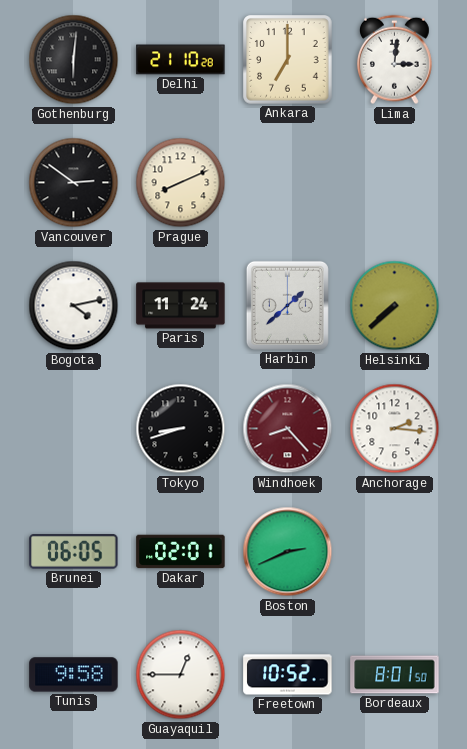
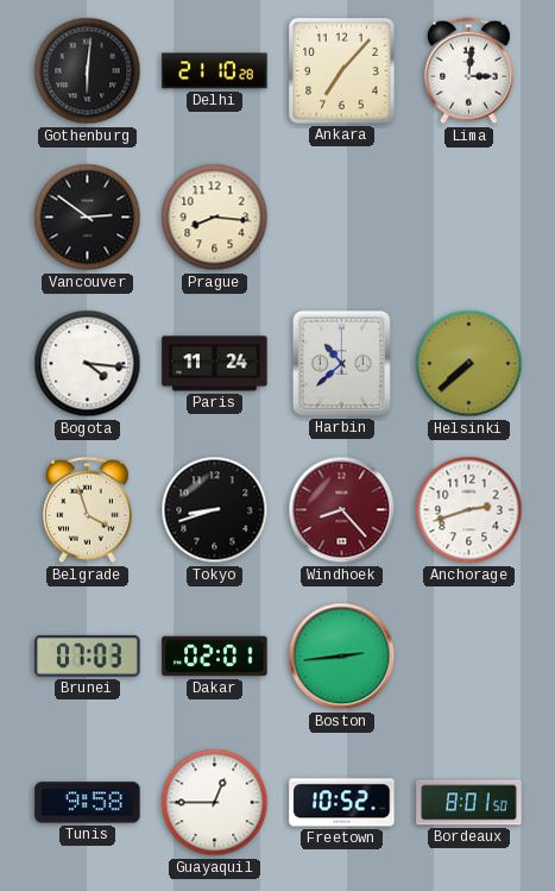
Ankara: 7:00 -> 7:07 (342, 71)
Prague: 8:11 -> 8:16 (215, 218)
Bogota: 4:13 -> 4:16 (88, 364)
Harbin: 1:38 -> 10:38 (341, 363)
Belgrade: none -> 3:57 (87, 510)
Anchorage: 2:16 -> 2:42 (469, 510)
Brunei: 06:05 -> 07:03 (88, 657)
Boston: 2:41 -> 2:44 (342, 657)
